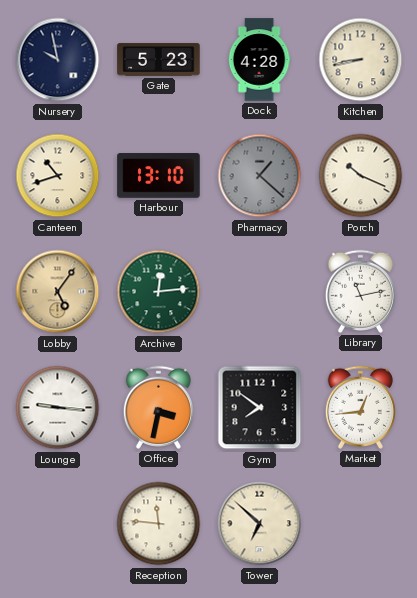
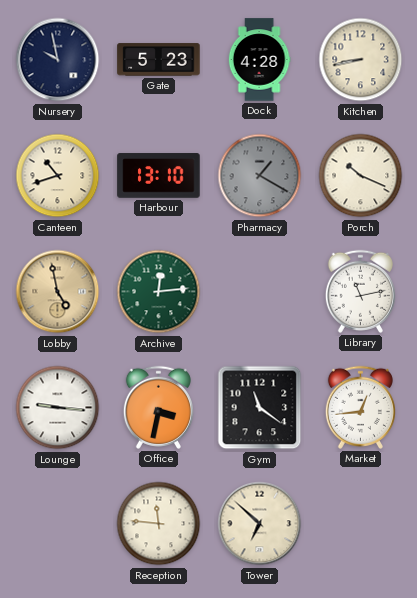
Pharmacy: 1:22 -> 1:20 (260, 176)
Lobby: 5:06 -> 4:58 (58, 292)
Gym: 7:51 -> 11:21 (260, 408)
